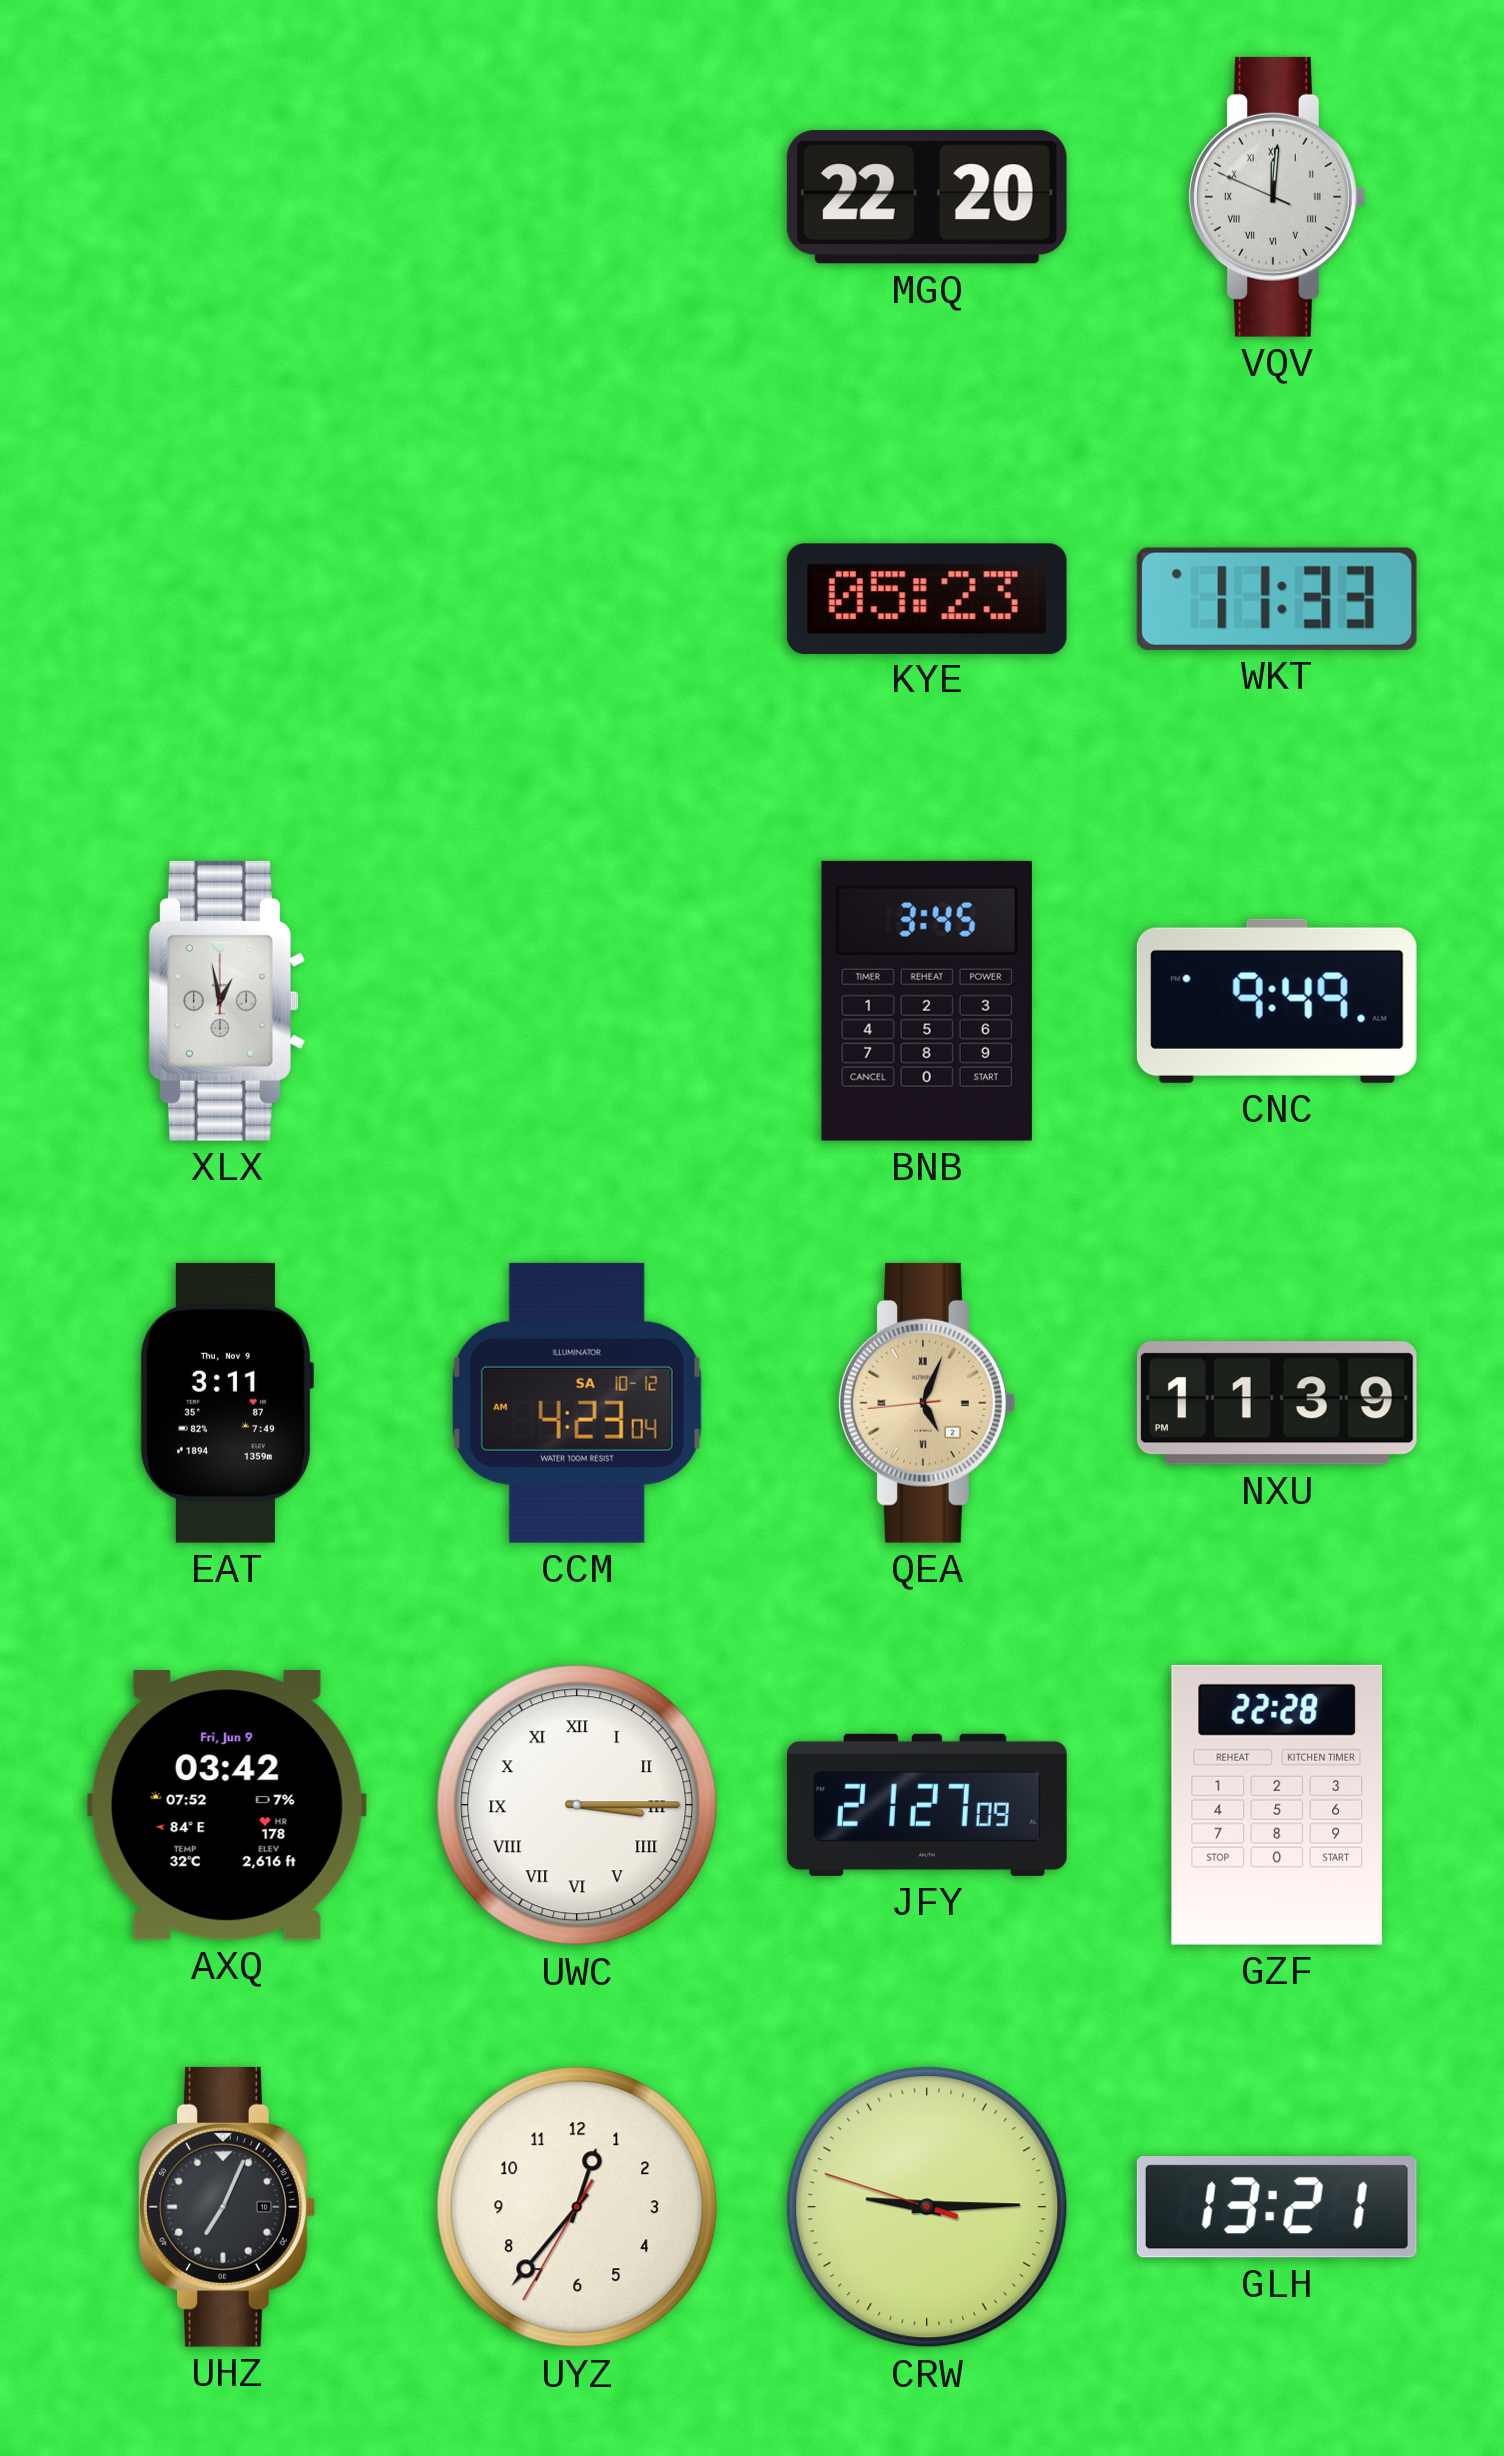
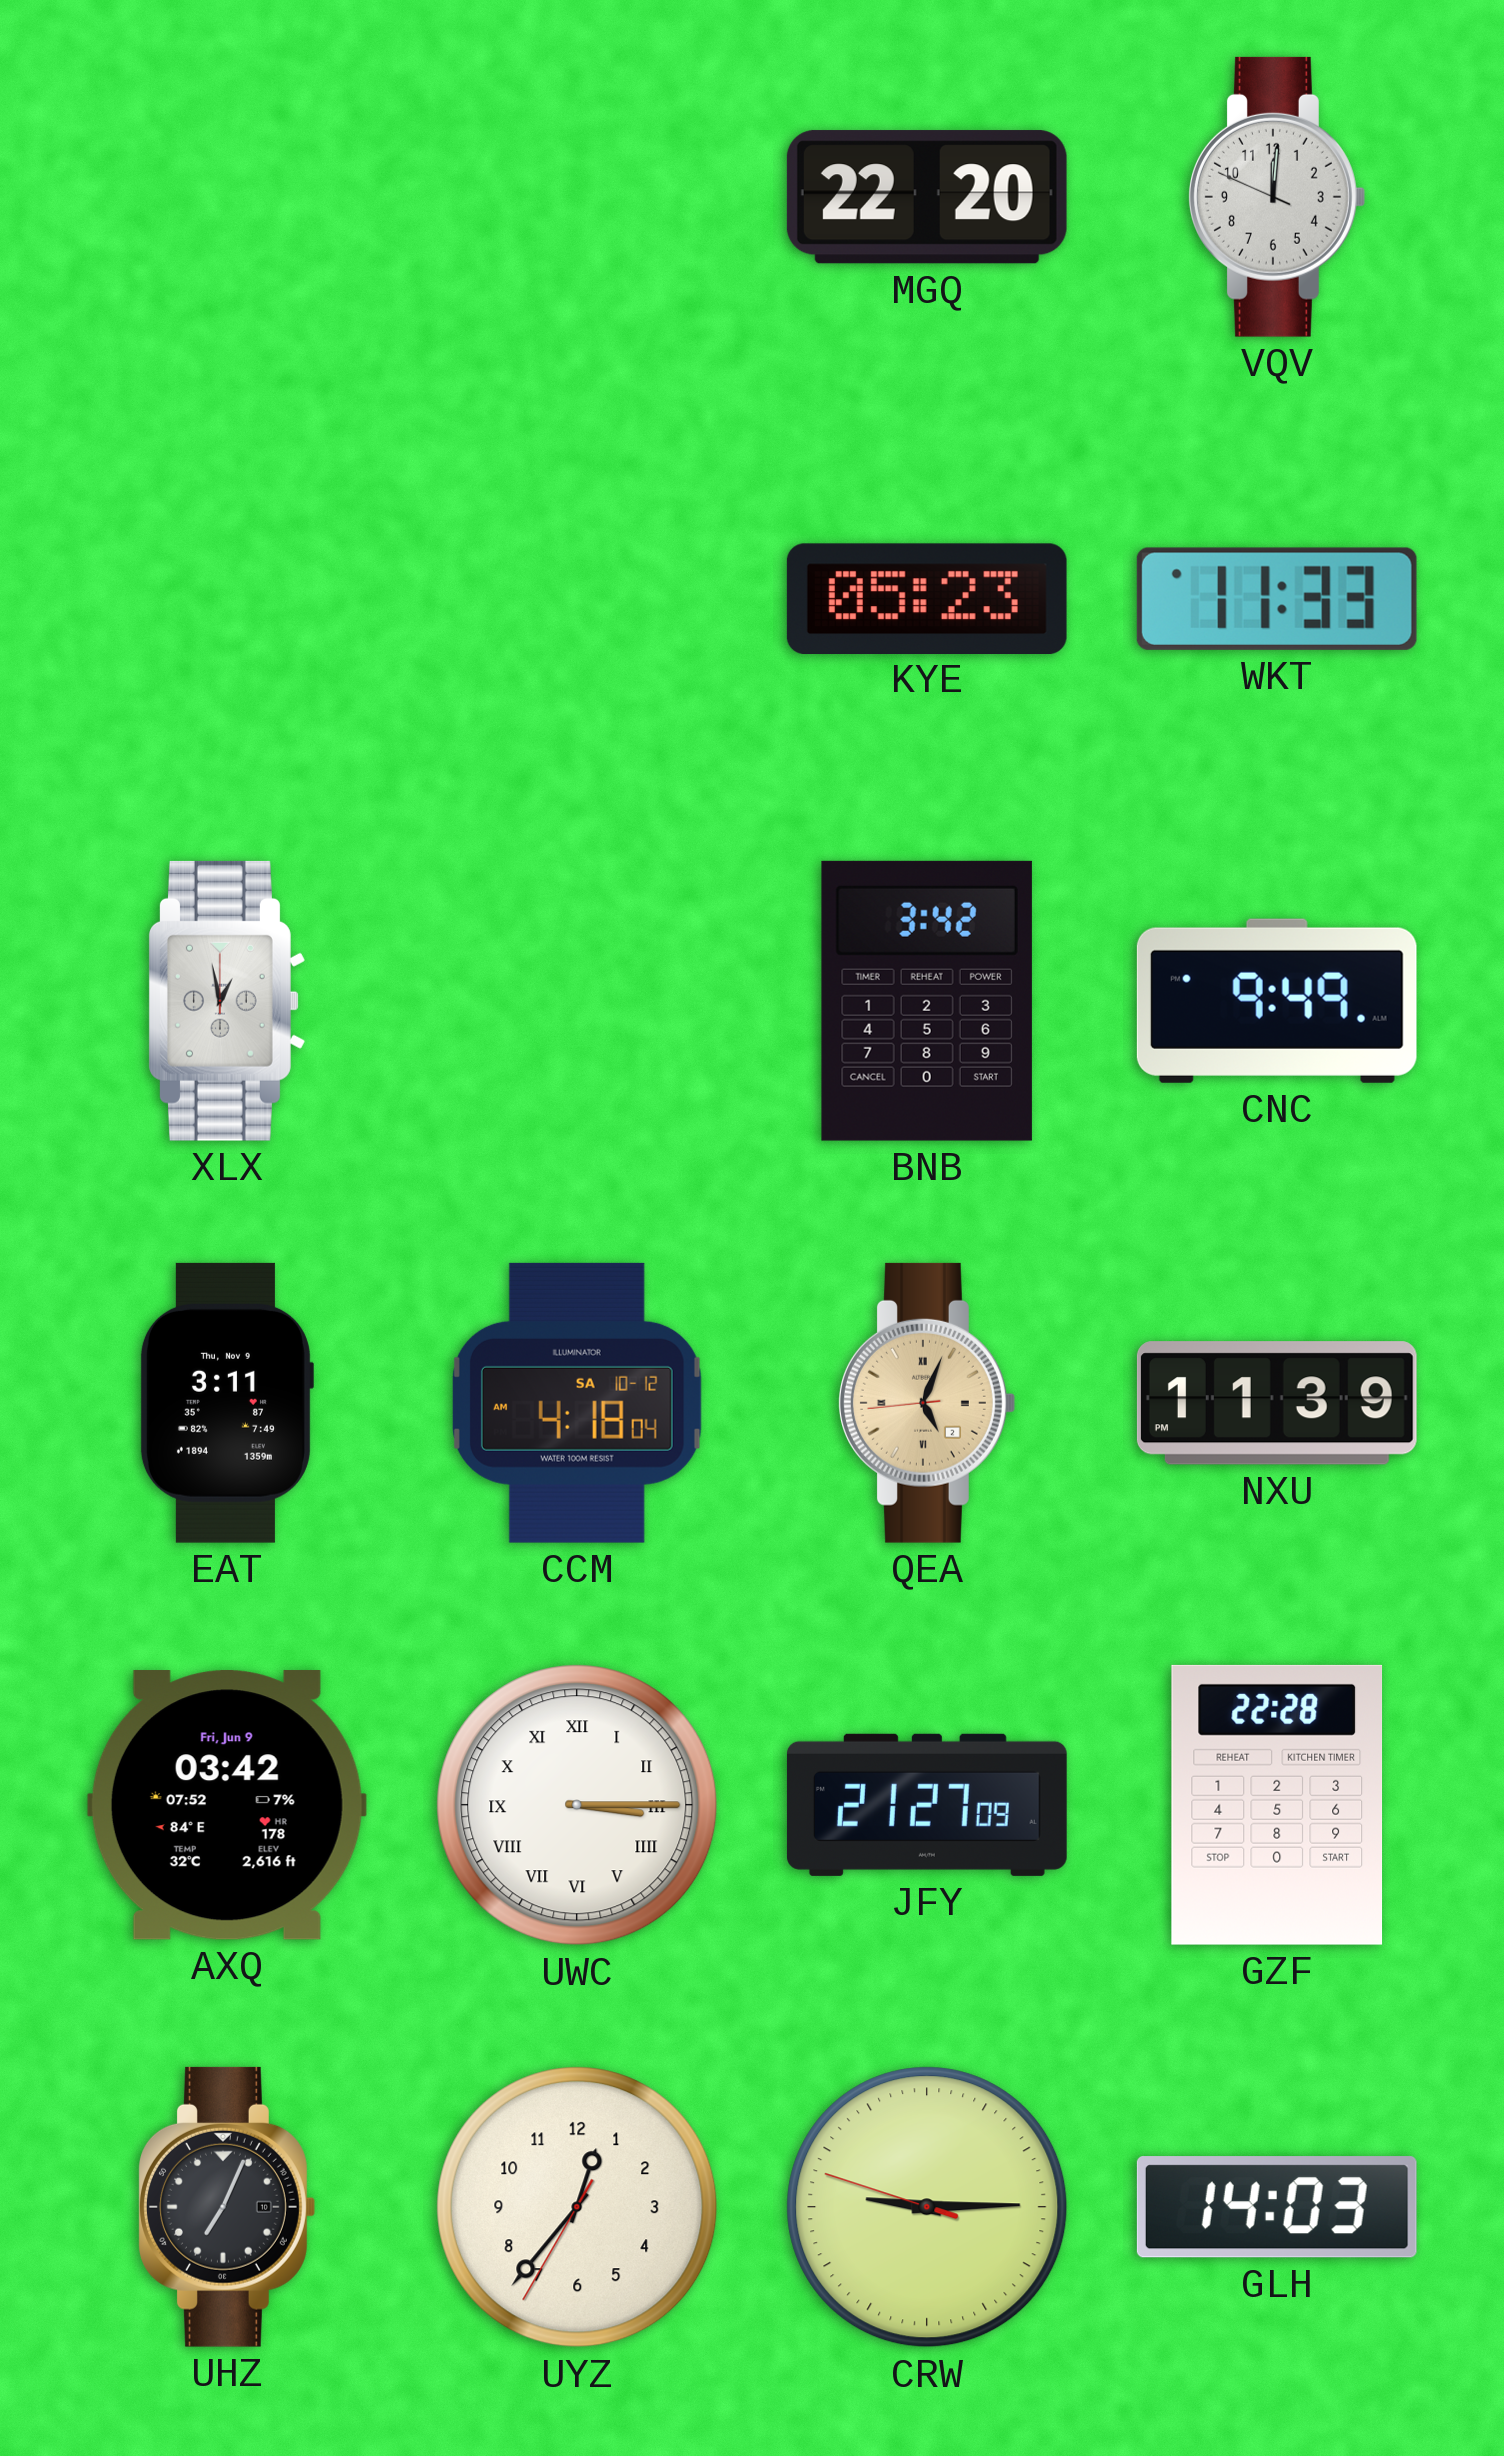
VQV numerals: Roman -> Arabic (1277, 197)
BNB: 3:45 -> 3:42 (927, 1001)
CCM: 4:23 -> 4:18 (577, 1403)
GLH: 13:21 -> 14:03 (1277, 2207)
